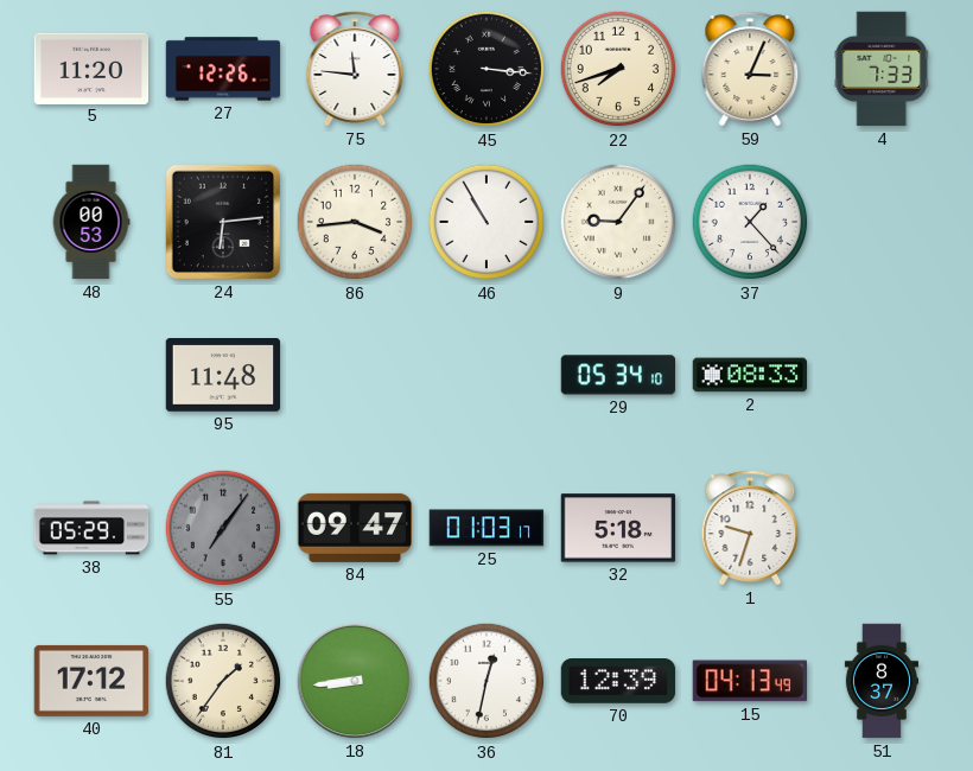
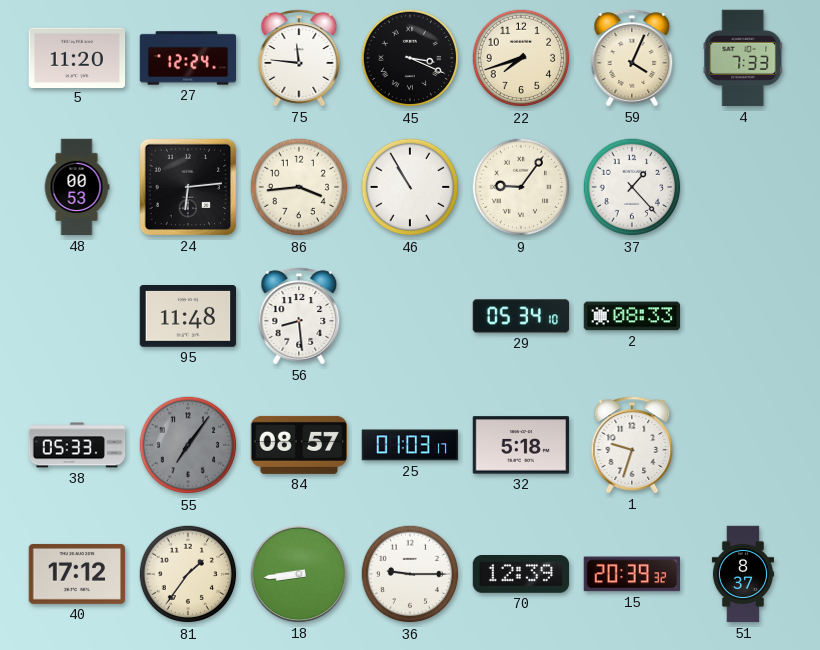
27: 12:26 -> 12:24 (188, 58)
45: 3:16 -> 3:19 (410, 58)
59: 3:04 -> 4:04 (632, 58)
56: none -> 8:29 (299, 316)
38: 05:29 -> 05:33 (77, 445)
84: 09:47 -> 08:57 (299, 445)
36: 12:32 -> 9:15 (410, 574)
15: 04:13 -> 20:39 (631, 574)
